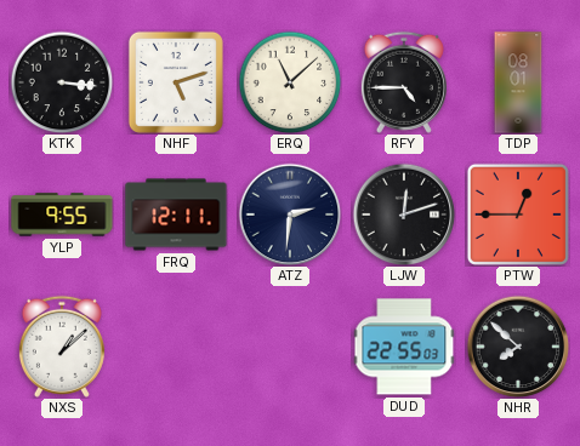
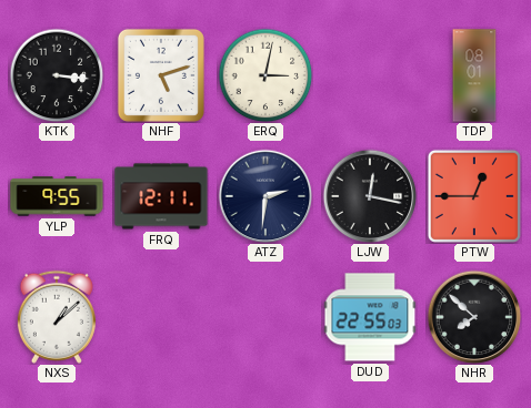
ERQ: 11:08 -> 3:02 (265, 75)
RFY: 4:45 -> none (404, 82)
LJW: 12:12 -> 12:17 (370, 196)
